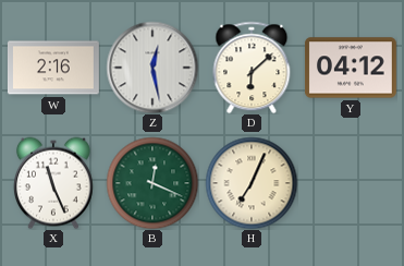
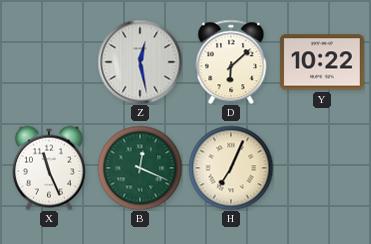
W: 2:16 -> none (53, 68)
Y: 04:12 -> 10:22 (322, 62)
